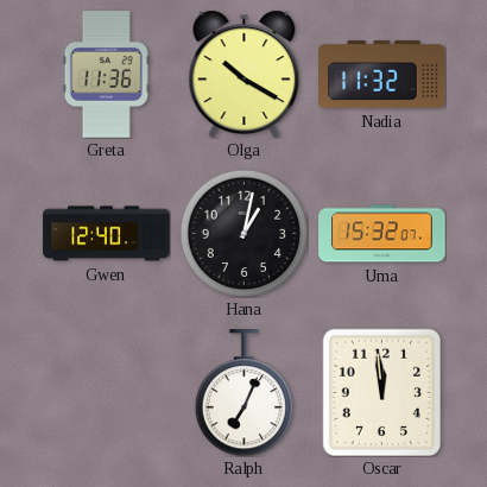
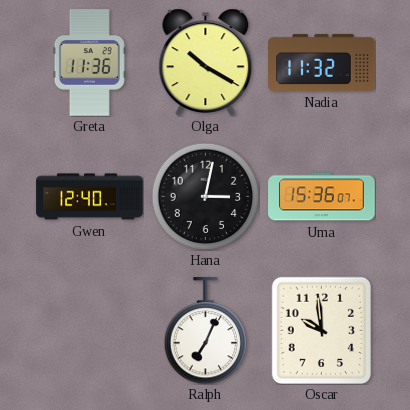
Hana: 1:02 -> 3:02 (205, 196)
Uma: 15:32 -> 15:36 (322, 197)
Oscar: 11:59 -> 9:59 (321, 330)
